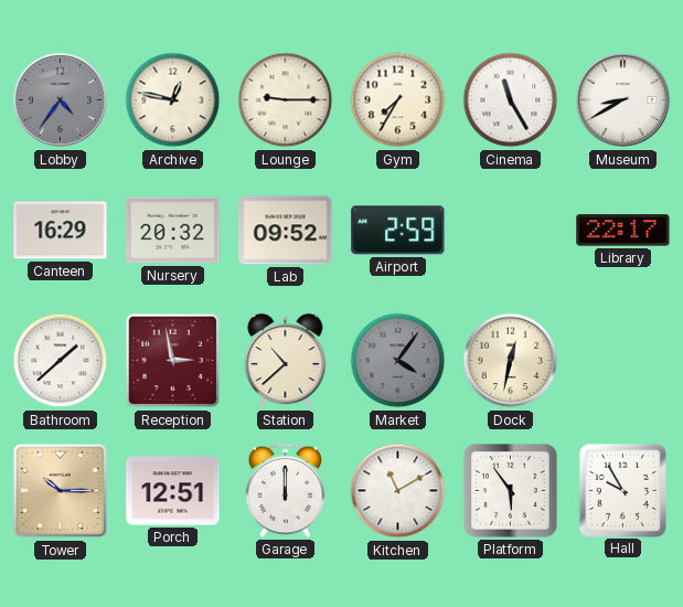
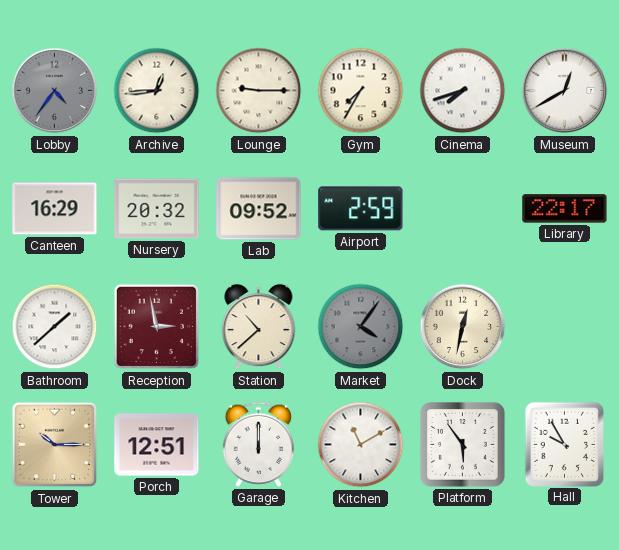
Archive: 12:47 -> 12:44 (157, 91)
Cinema: 11:25 -> 7:42 (463, 91)
Museum: 8:40 -> 12:40 (565, 91)
